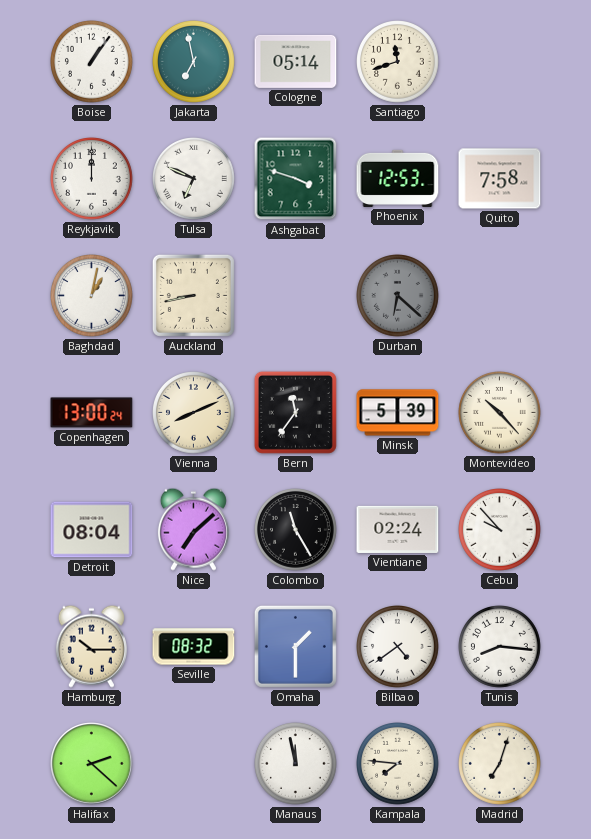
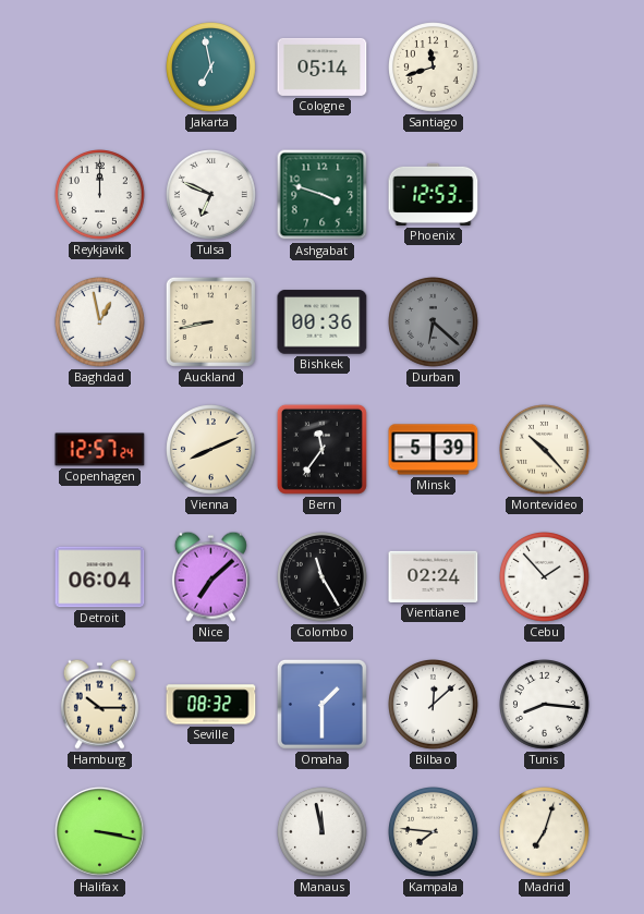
Boise: 1:06 -> none (92, 62)
Quito: 7:58 -> none (500, 179)
Baghdad: 1:02 -> 12:58 (100, 322)
Bishkek: none -> 00:36 (323, 322)
Copenhagen: 13:00 -> 12:57 (100, 450)
Detroit: 08:04 -> 06:04 (100, 577)
Cebu: 9:53 -> 1:53 (545, 577)
Bilbao: 4:39 -> 12:08 (434, 705)
Halifax: 2:22 -> 3:17 (100, 832)
